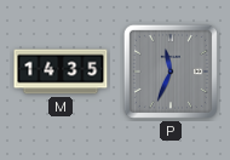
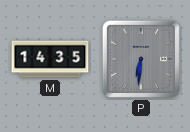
P: 11:34 -> 6:31 (141, 59)
